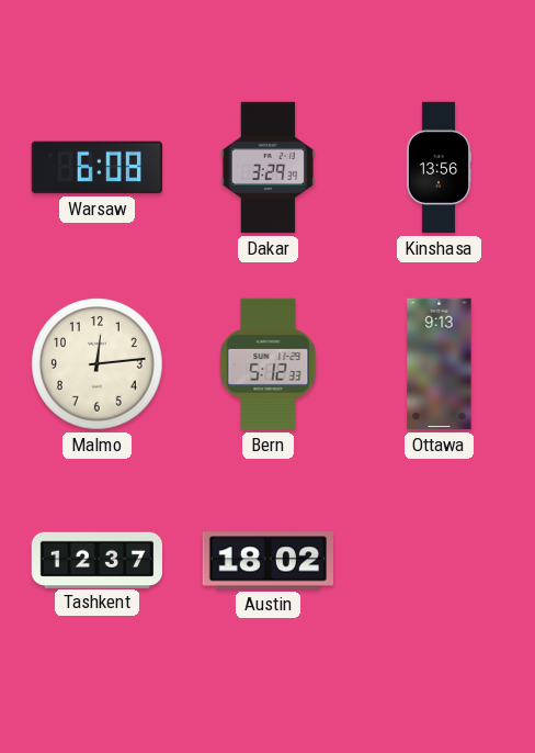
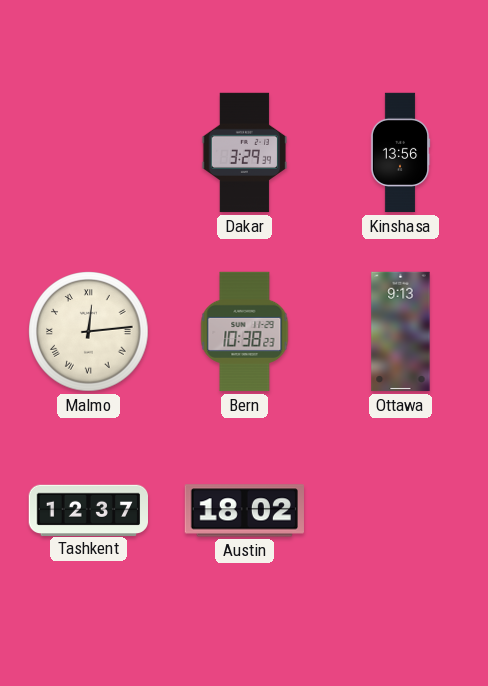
Warsaw: 6:08 -> none (96, 168)
Malmo numerals: Arabic -> Roman (89, 332)
Bern: 5:12 -> 10:38 (245, 332)
